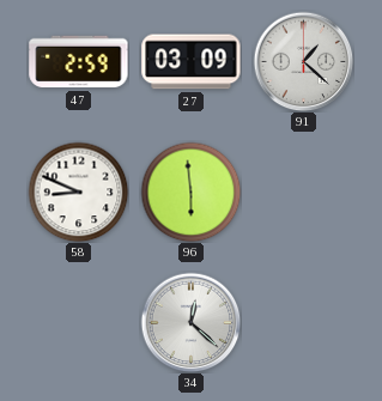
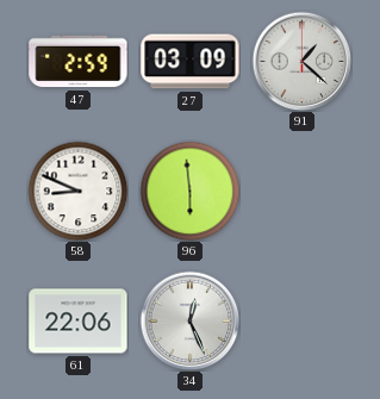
61: none -> 22:06 (79, 322)
34: 12:22 -> 12:26 (189, 320)
